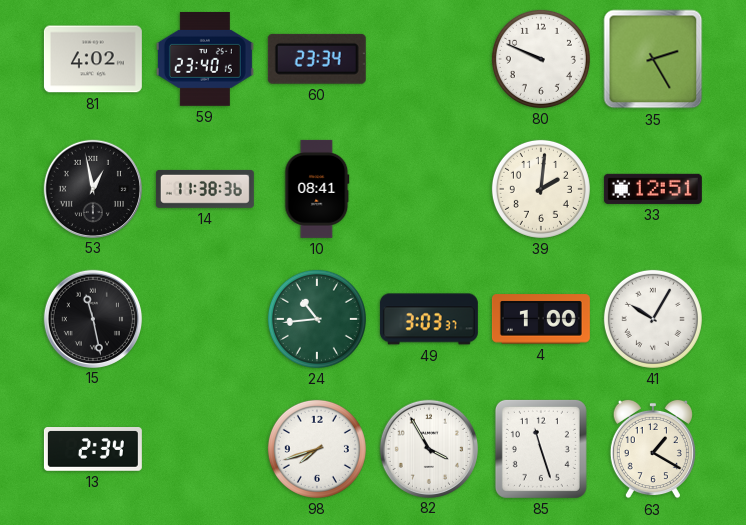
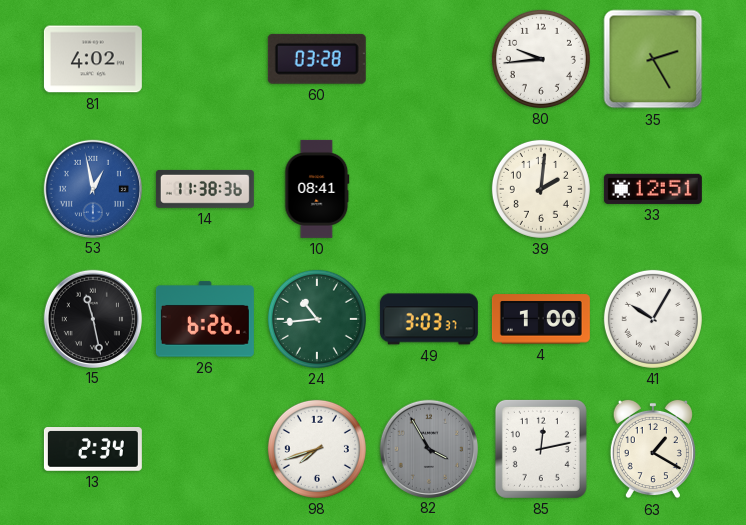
59: 23:40 -> none (205, 59)
60: 23:34 -> 03:28 (317, 59)
80: 9:49 -> 9:44 (541, 59)
53 dial: black -> blue (92, 188)
26: none -> 6:26 (205, 319)
82 dial: white -> grey (428, 448)
85: 11:27 -> 12:13 (541, 449)
